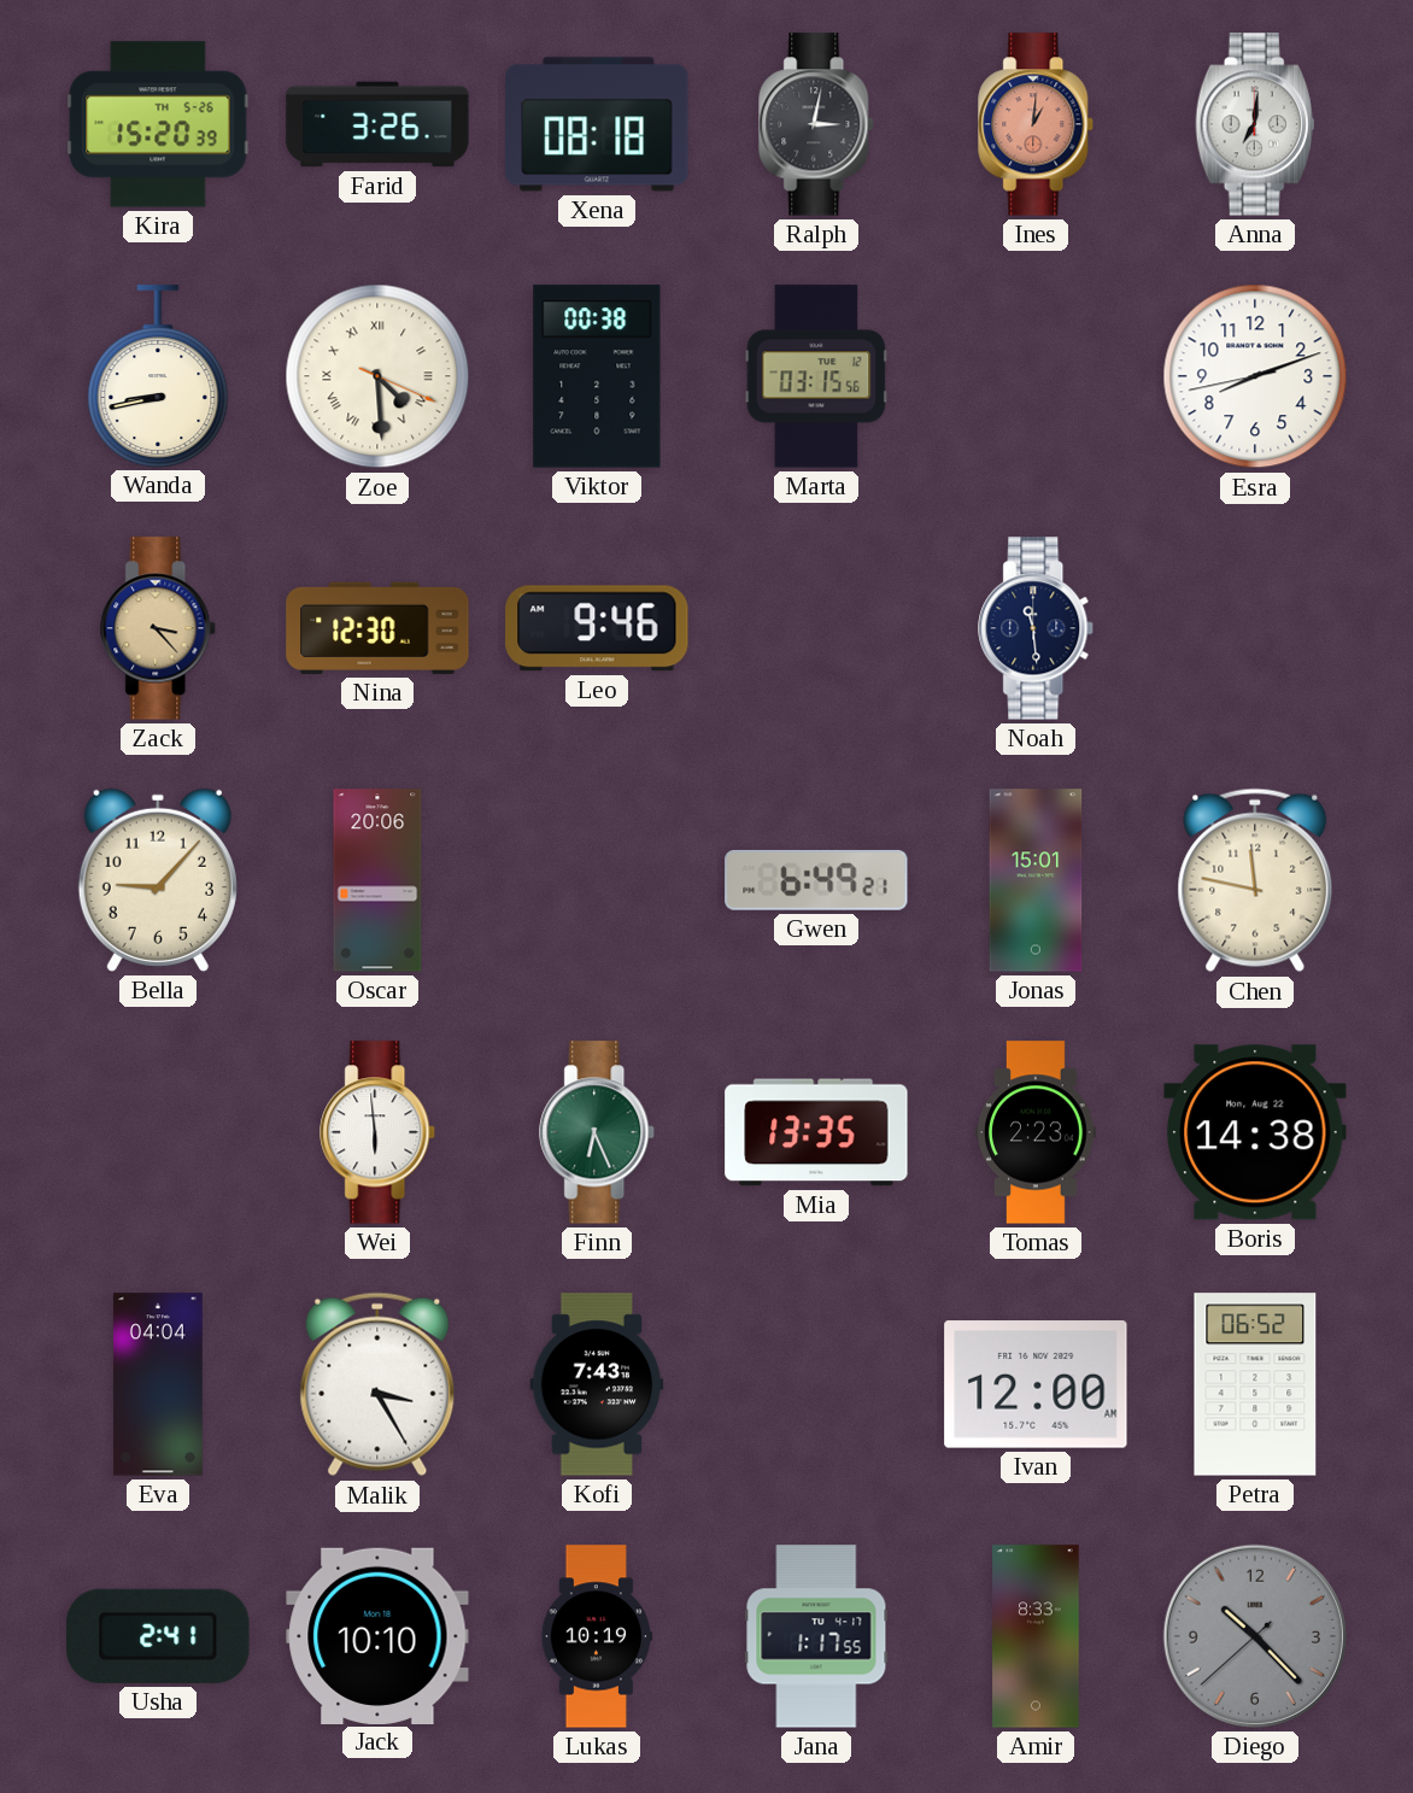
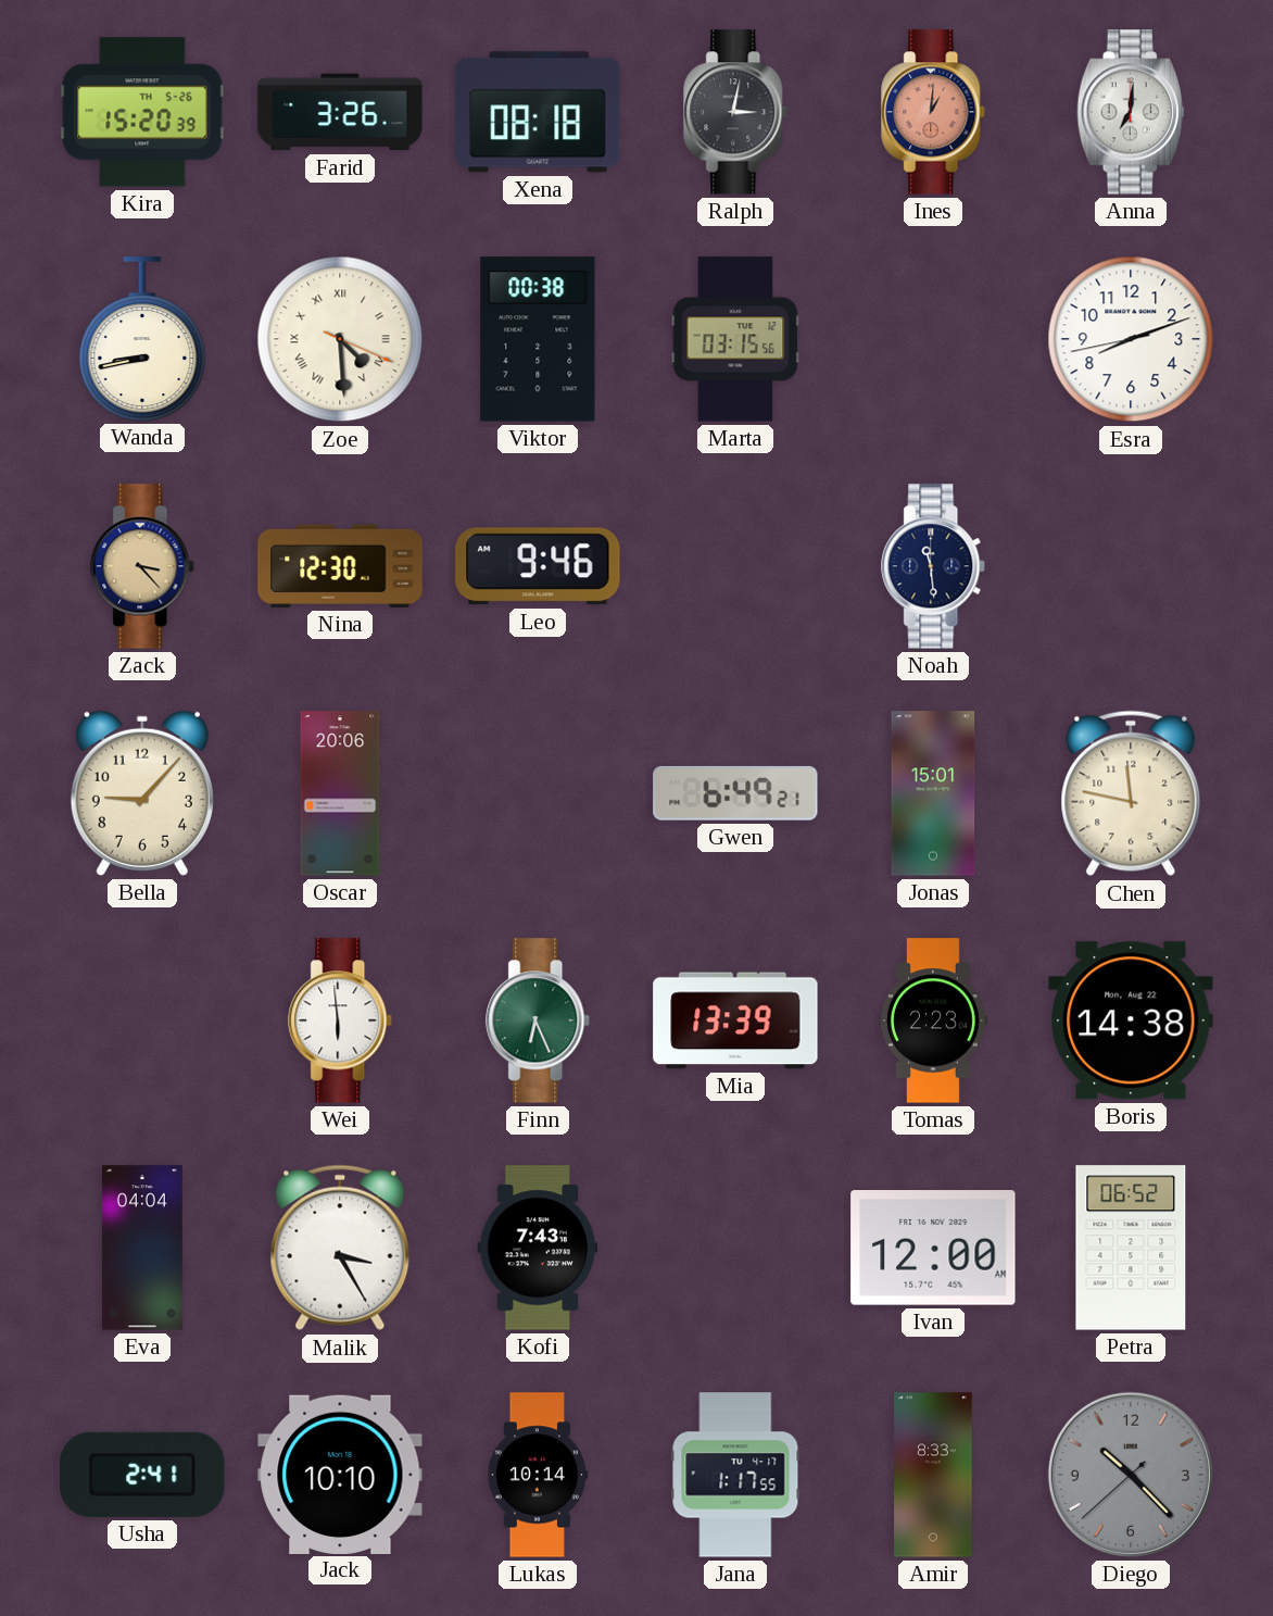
Mia: 13:35 -> 13:39 (735, 1020)
Lukas: 10:19 -> 10:14 (538, 1475)
